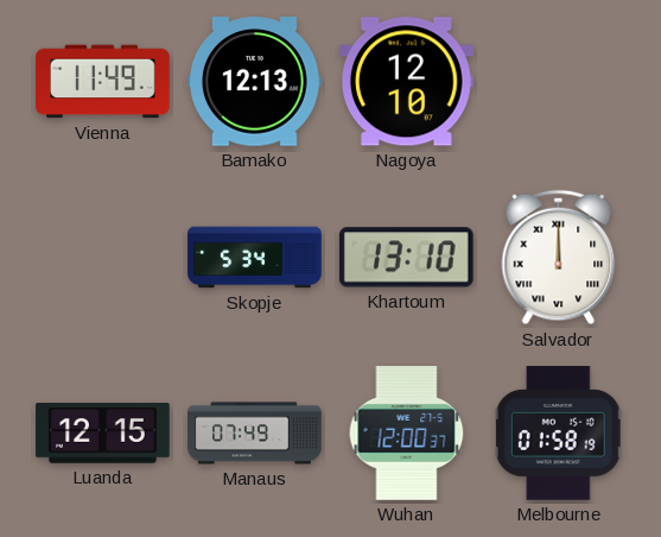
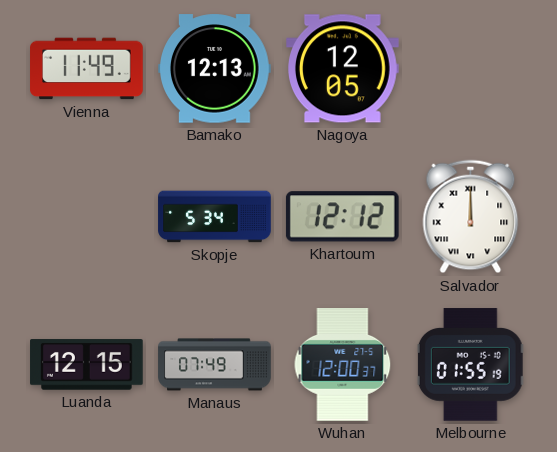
Nagoya: 12:10 -> 12:05 (343, 69)
Khartoum: 13:10 -> 12:12 (342, 217)
Melbourne: 01:58 -> 01:55 (471, 365)
